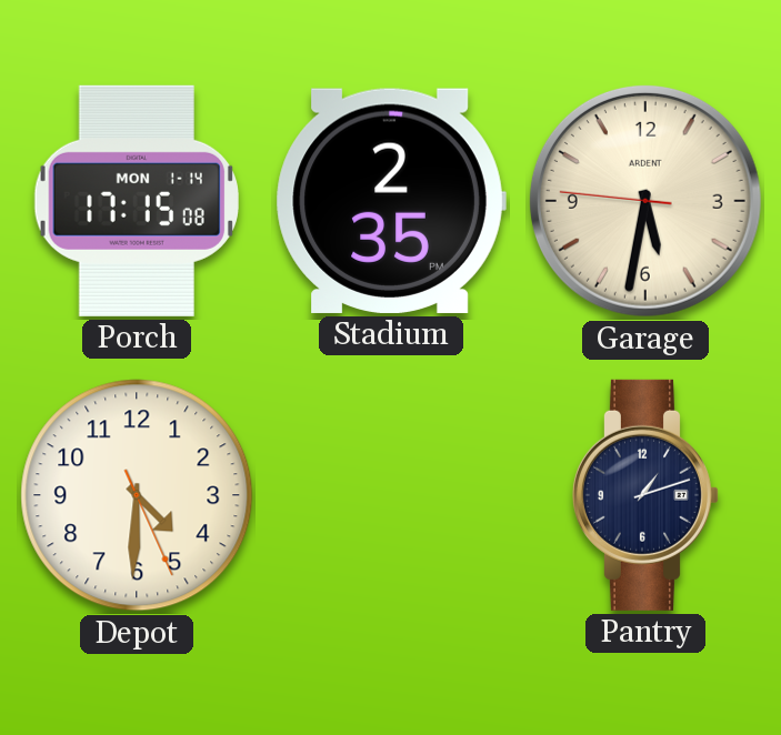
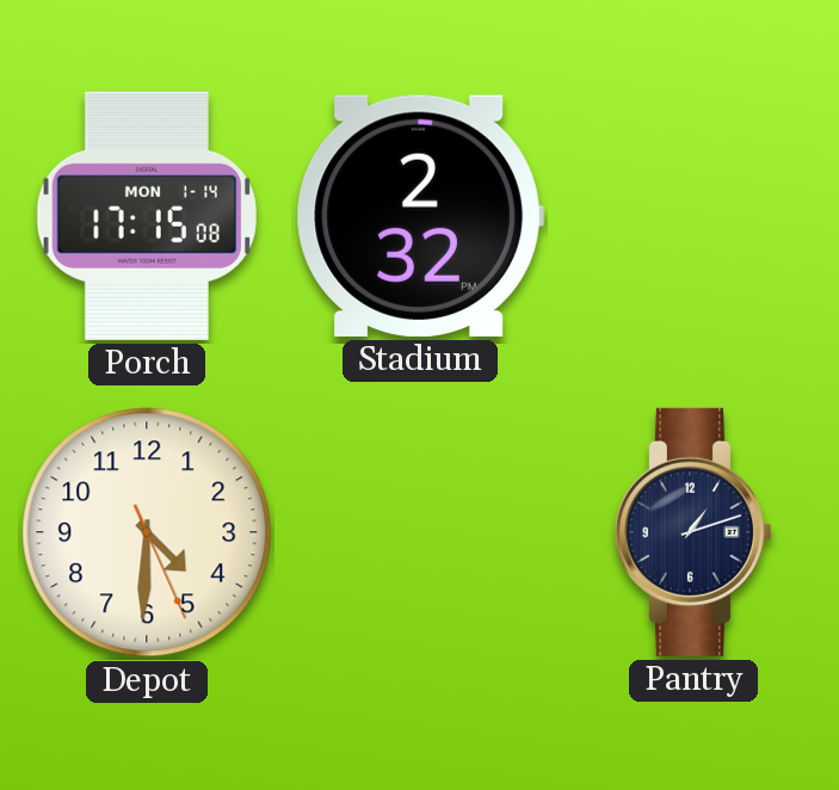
Stadium: 2:35 -> 2:32 (420, 216)
Garage: 5:31 -> none (645, 201)
